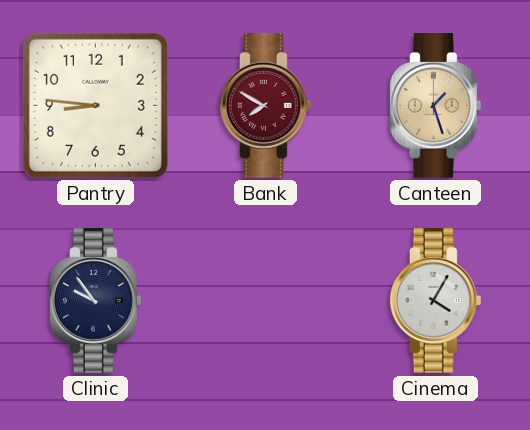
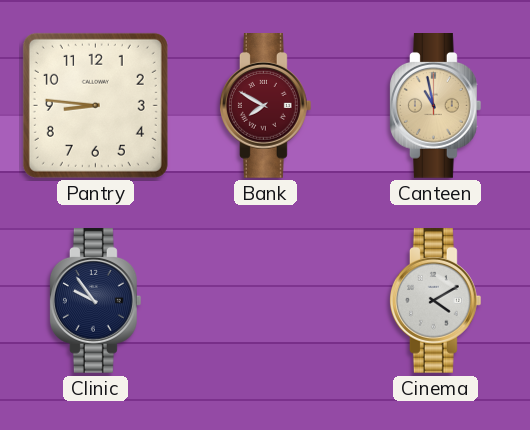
Canteen: 1:27 -> 10:58 (435, 106)
Cinema: 4:05 -> 4:10 (435, 301)
